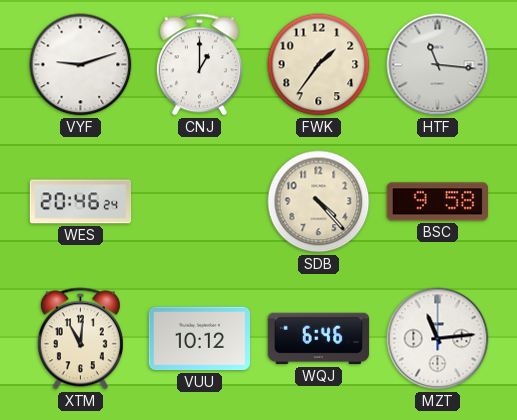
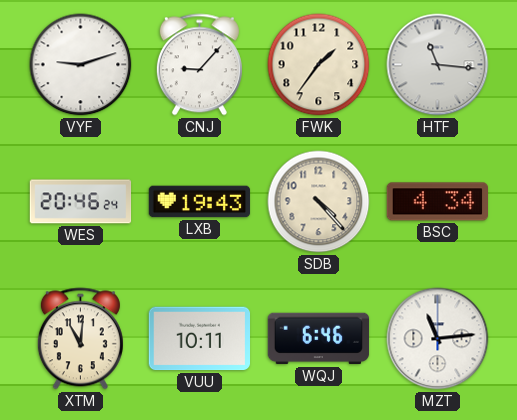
CNJ: 1:00 -> 9:07 (199, 65)
LXB: none -> 19:43 (200, 202)
BSC: 9:58 -> 4:34 (437, 202)
VUU: 10:12 -> 10:11 (200, 339)
